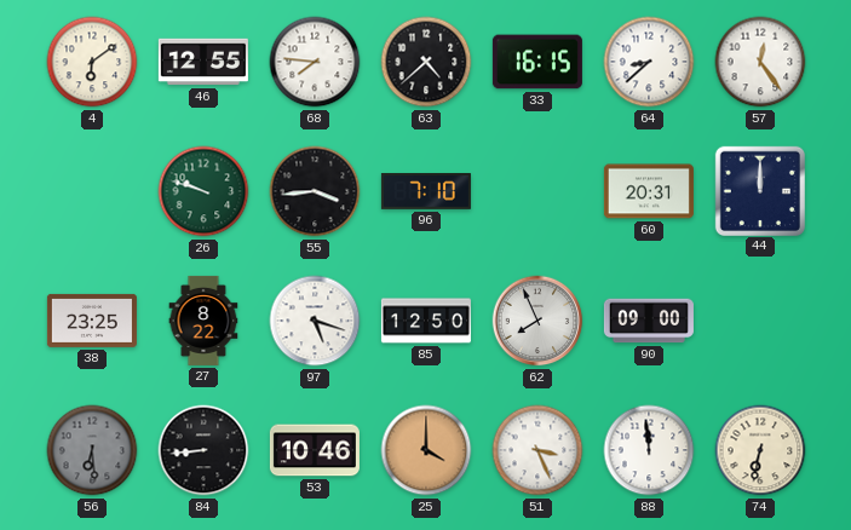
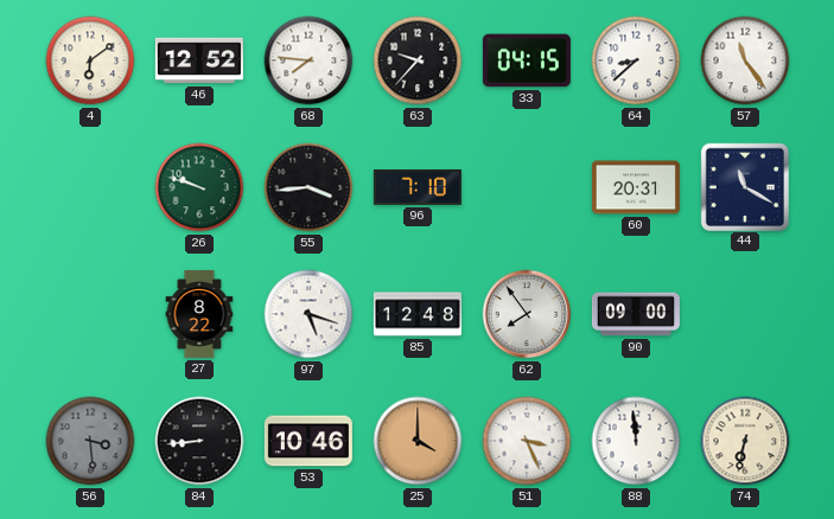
46: 12:55 -> 12:52 (199, 60)
63: 4:38 -> 9:37 (418, 60)
33: 16:15 -> 04:15 (527, 60)
57: 12:24 -> 11:24 (745, 60)
44: 12:00 -> 11:20 (744, 186)
38: 23:25 -> none (92, 321)
85: 12:50 -> 12:48 (418, 314)
62: 7:56 -> 7:54 (527, 314)
56: 6:29 -> 3:29 (90, 441)
